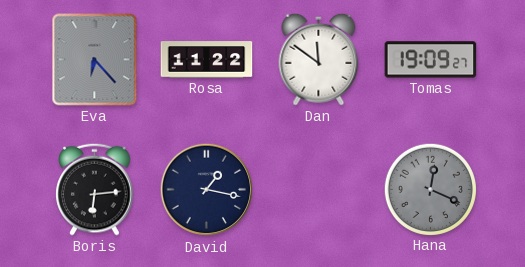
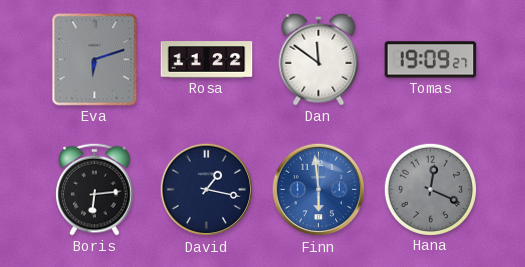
Eva: 6:23 -> 6:12 (95, 60)
Finn: none -> 5:59 (319, 190)
